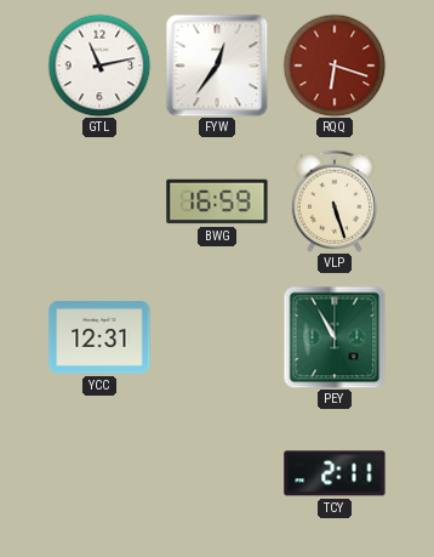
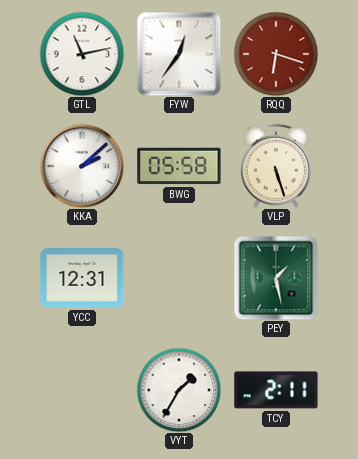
KKA: none -> 2:08 (82, 166)
BWG: 16:59 -> 05:58 (179, 166)
PEY: 10:55 -> 1:28 (276, 278)
VYT: none -> 1:35 (179, 390)
